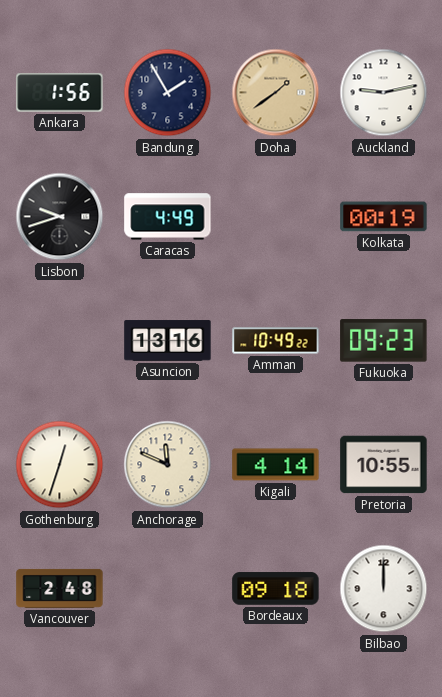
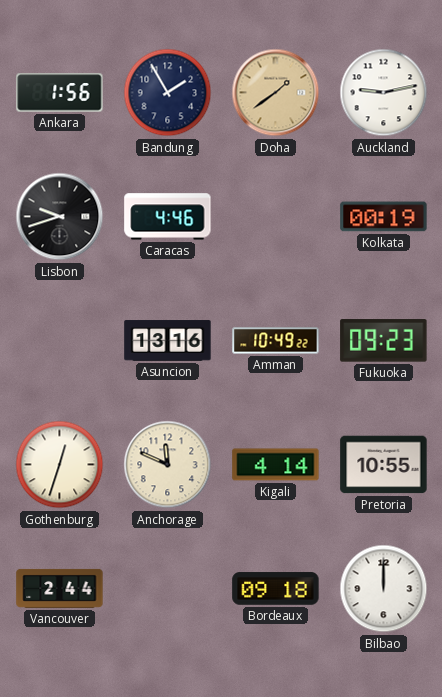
Caracas: 4:49 -> 4:46 (168, 217)
Vancouver: 2:48 -> 2:44 (60, 588)
